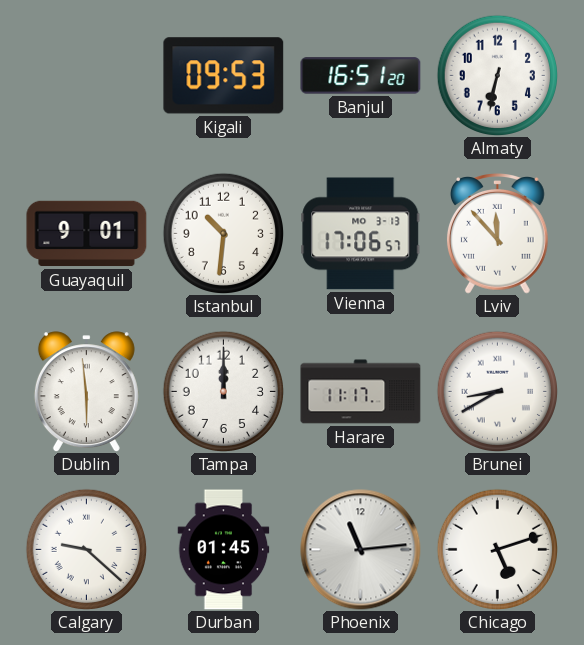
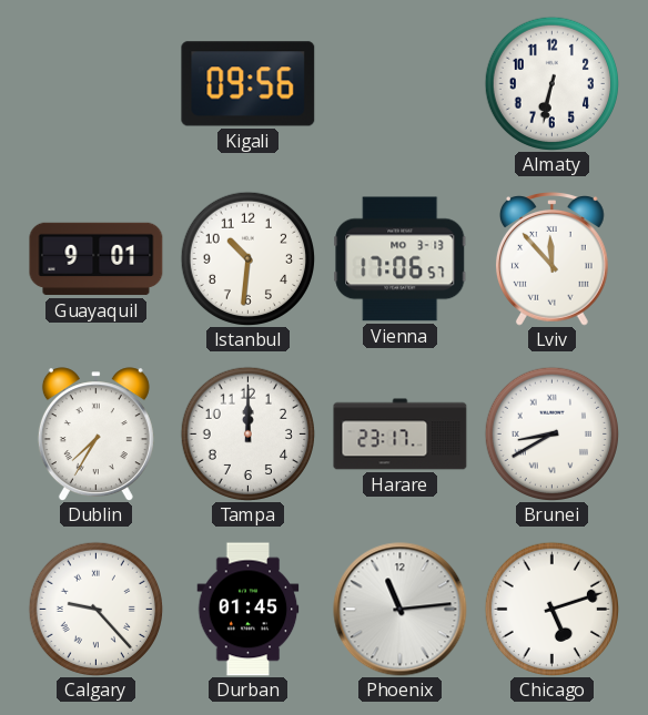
Kigali: 09:53 -> 09:56 (249, 84)
Banjul: 16:51 -> none (361, 76)
Dublin: 5:59 -> 7:35 (95, 435)
Harare: 11:17 -> 23:17 (401, 435)
Calgary: 9:22 -> 9:23 (95, 609)
